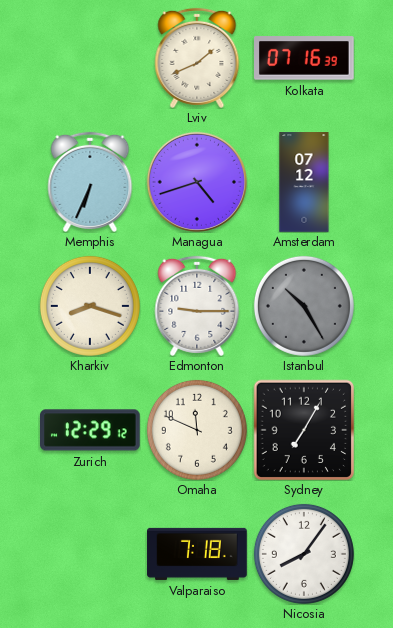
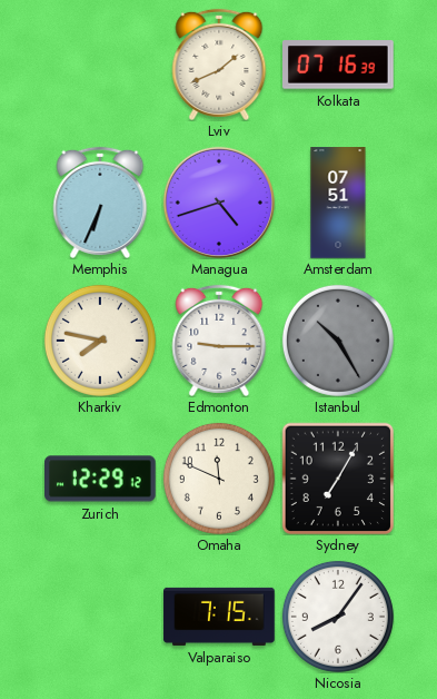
Amsterdam: 07:12 -> 07:51 (338, 203)
Kharkiv: 8:18 -> 7:47 (100, 341)
Valparaiso: 7:18 -> 7:15 (219, 617)
